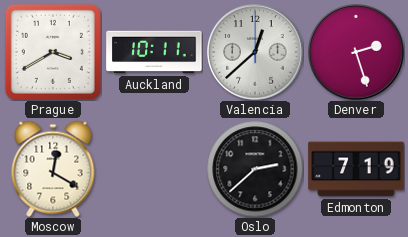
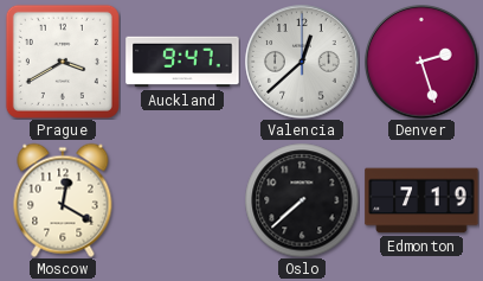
Auckland: 10:11 -> 9:47 (182, 62)
Oslo: 2:38 -> 7:38 (302, 200)
